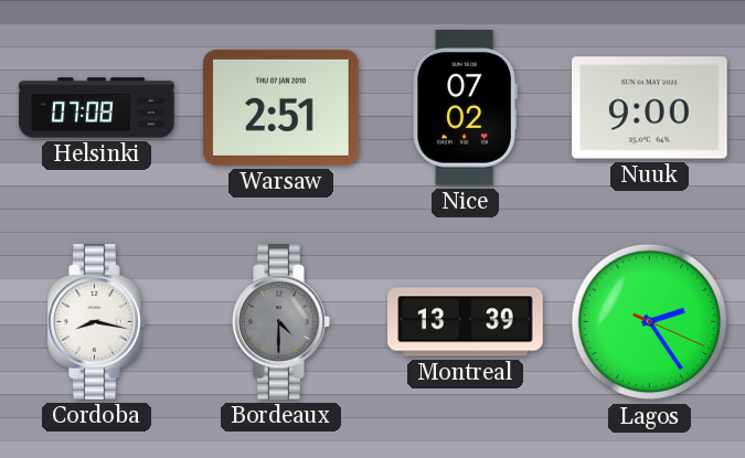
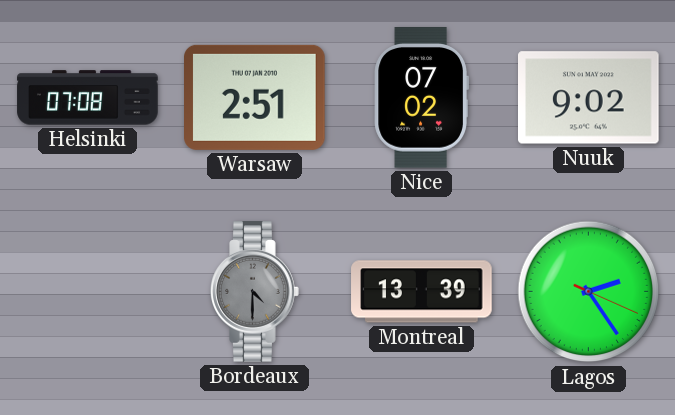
Nuuk: 9:00 -> 9:02 (589, 98)
Cordoba: 8:17 -> none (97, 322)
